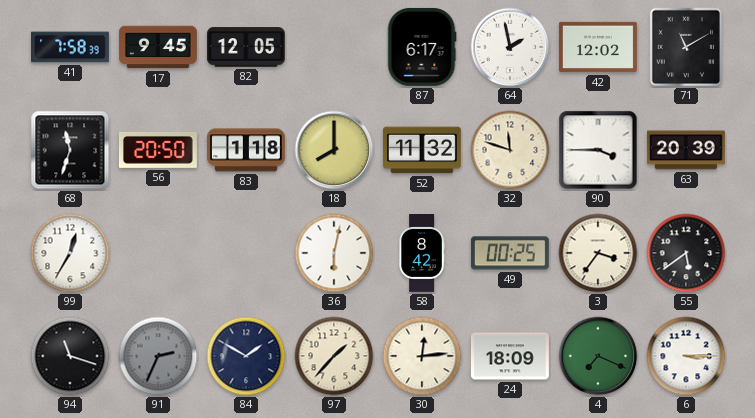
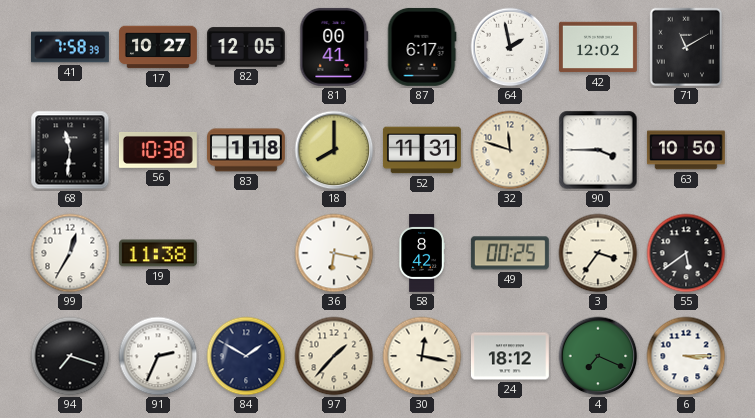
17: 9:45 -> 10:27 (159, 47)
81: none -> 00:41 (334, 47)
68: 11:33 -> 11:31 (70, 150)
56: 20:50 -> 10:38 (158, 150)
52: 11:32 -> 11:31 (422, 150)
63: 20:39 -> 10:50 (686, 150)
19: none -> 11:38 (158, 253)
36: 6:02 -> 6:17 (334, 253)
94: 11:18 -> 7:18 (70, 356)
91 dial: grey -> white (158, 356)
30: 12:14 -> 12:17 (422, 356)
24: 18:09 -> 18:12 (510, 356)
